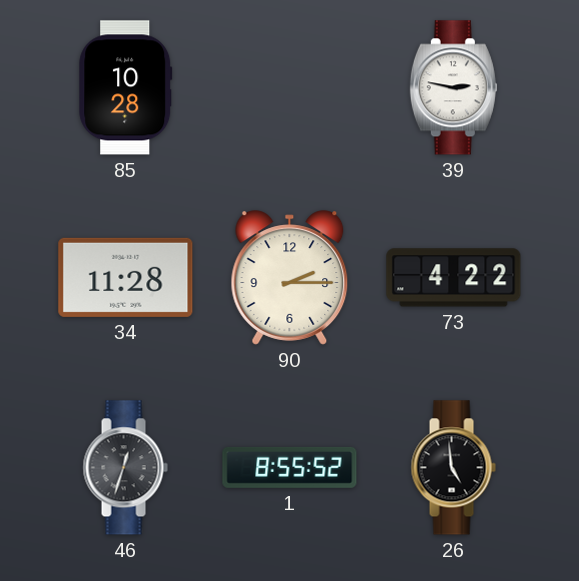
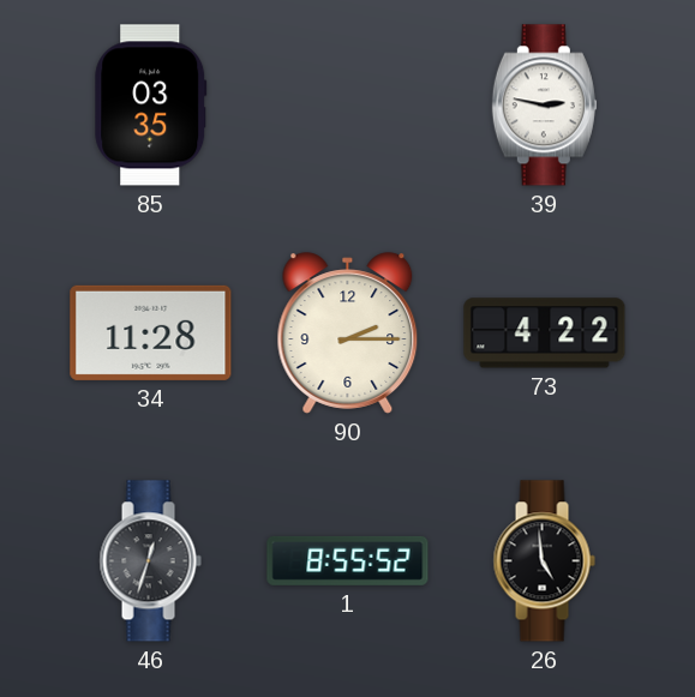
85: 10:28 -> 03:35 (151, 106)
